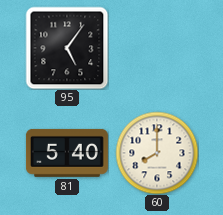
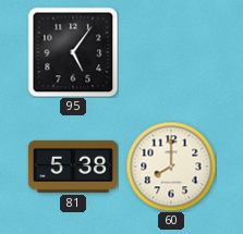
81: 5:40 -> 5:38 (73, 167)
